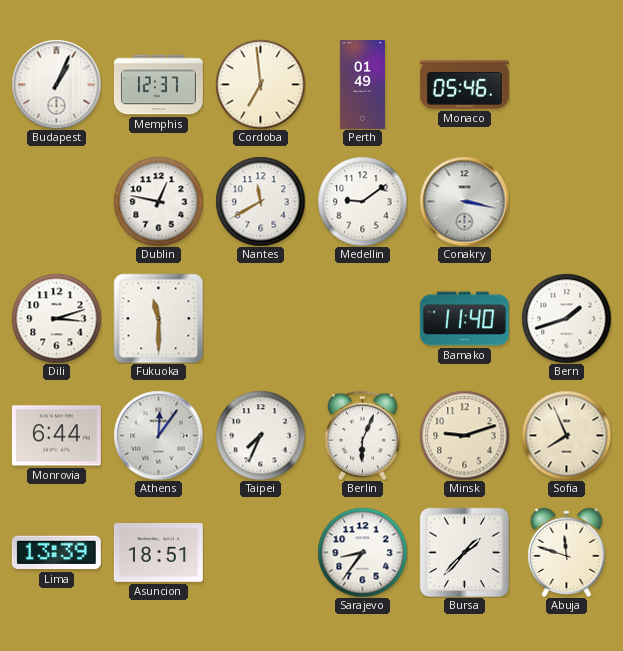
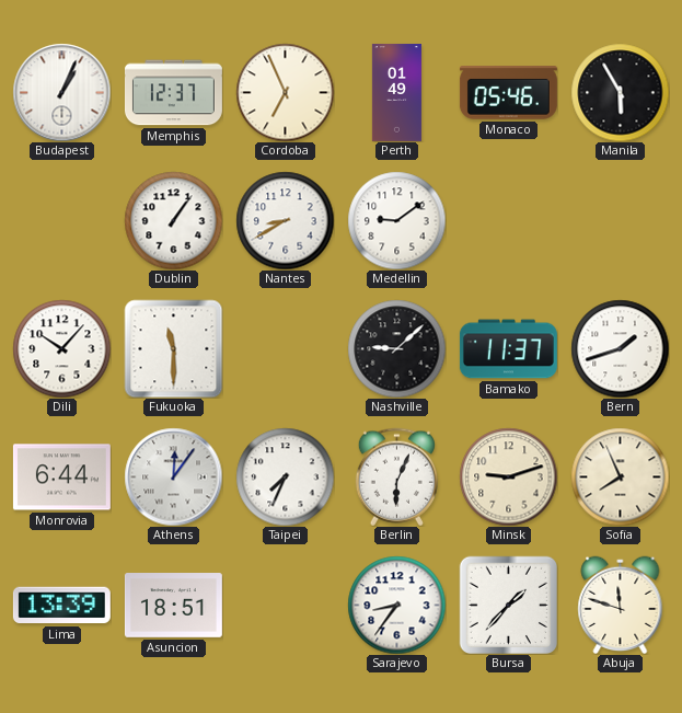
Cordoba: 6:59 -> 6:56 (285, 92)
Manila: none -> 5:55 (620, 92)
Dublin: 12:47 -> 1:06 (173, 220)
Nantes: 11:40 -> 8:40 (285, 220)
Conakry: 3:17 -> none (464, 201)
Dili: 3:12 -> 10:07 (61, 348)
Nashville: none -> 9:08 (396, 348)
Bamako: 11:40 -> 11:37 (508, 349)
